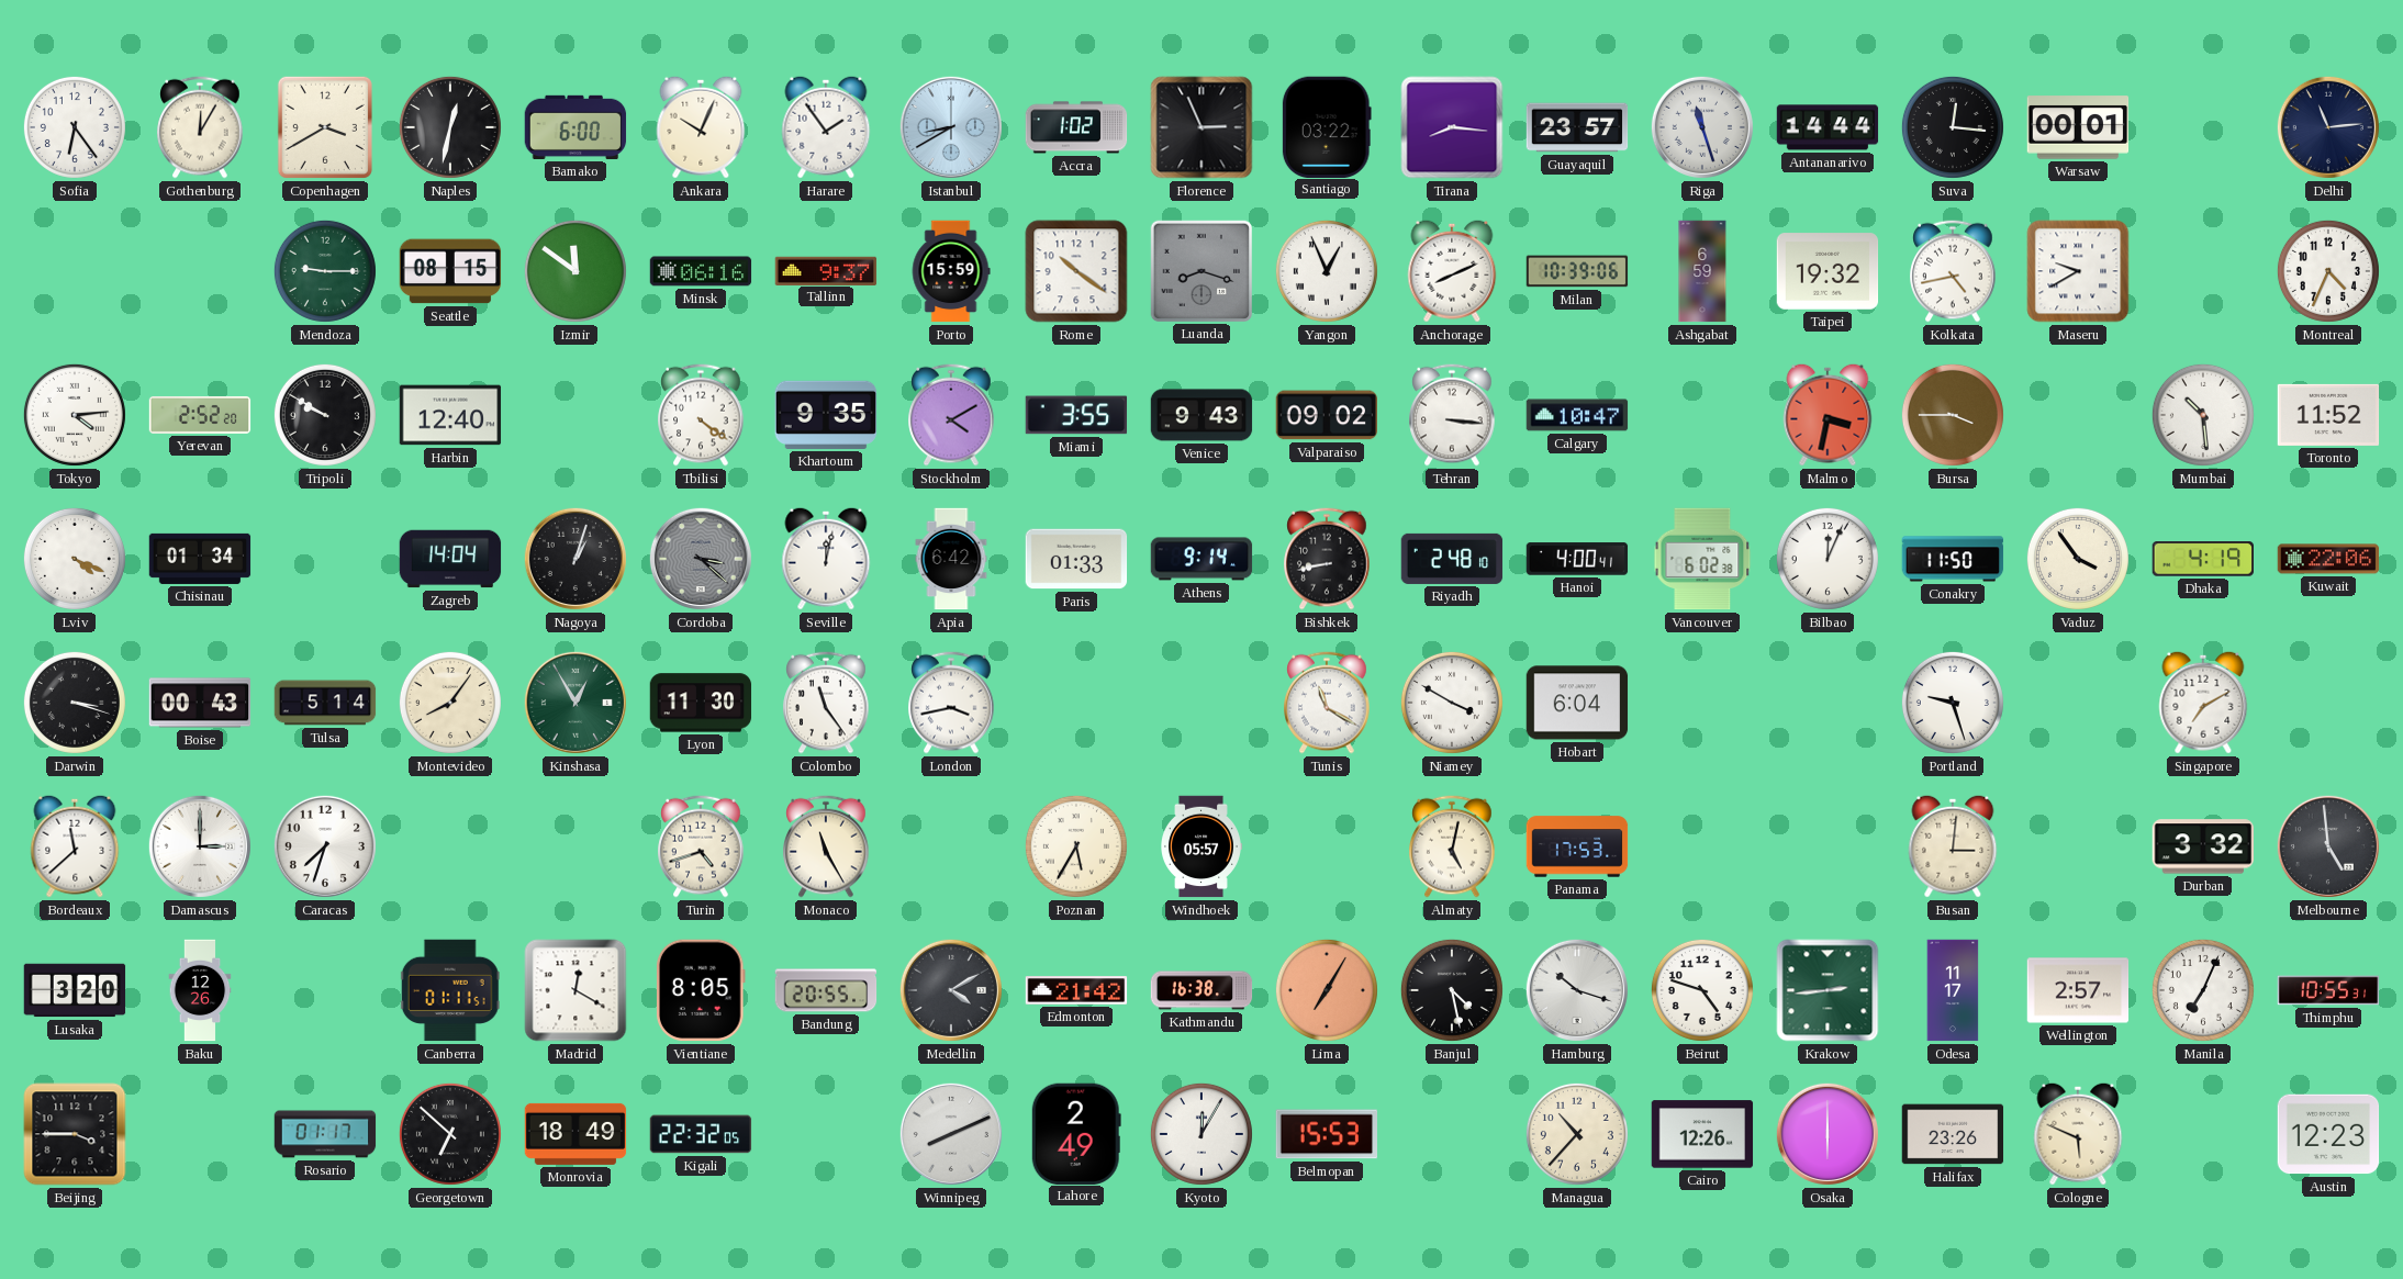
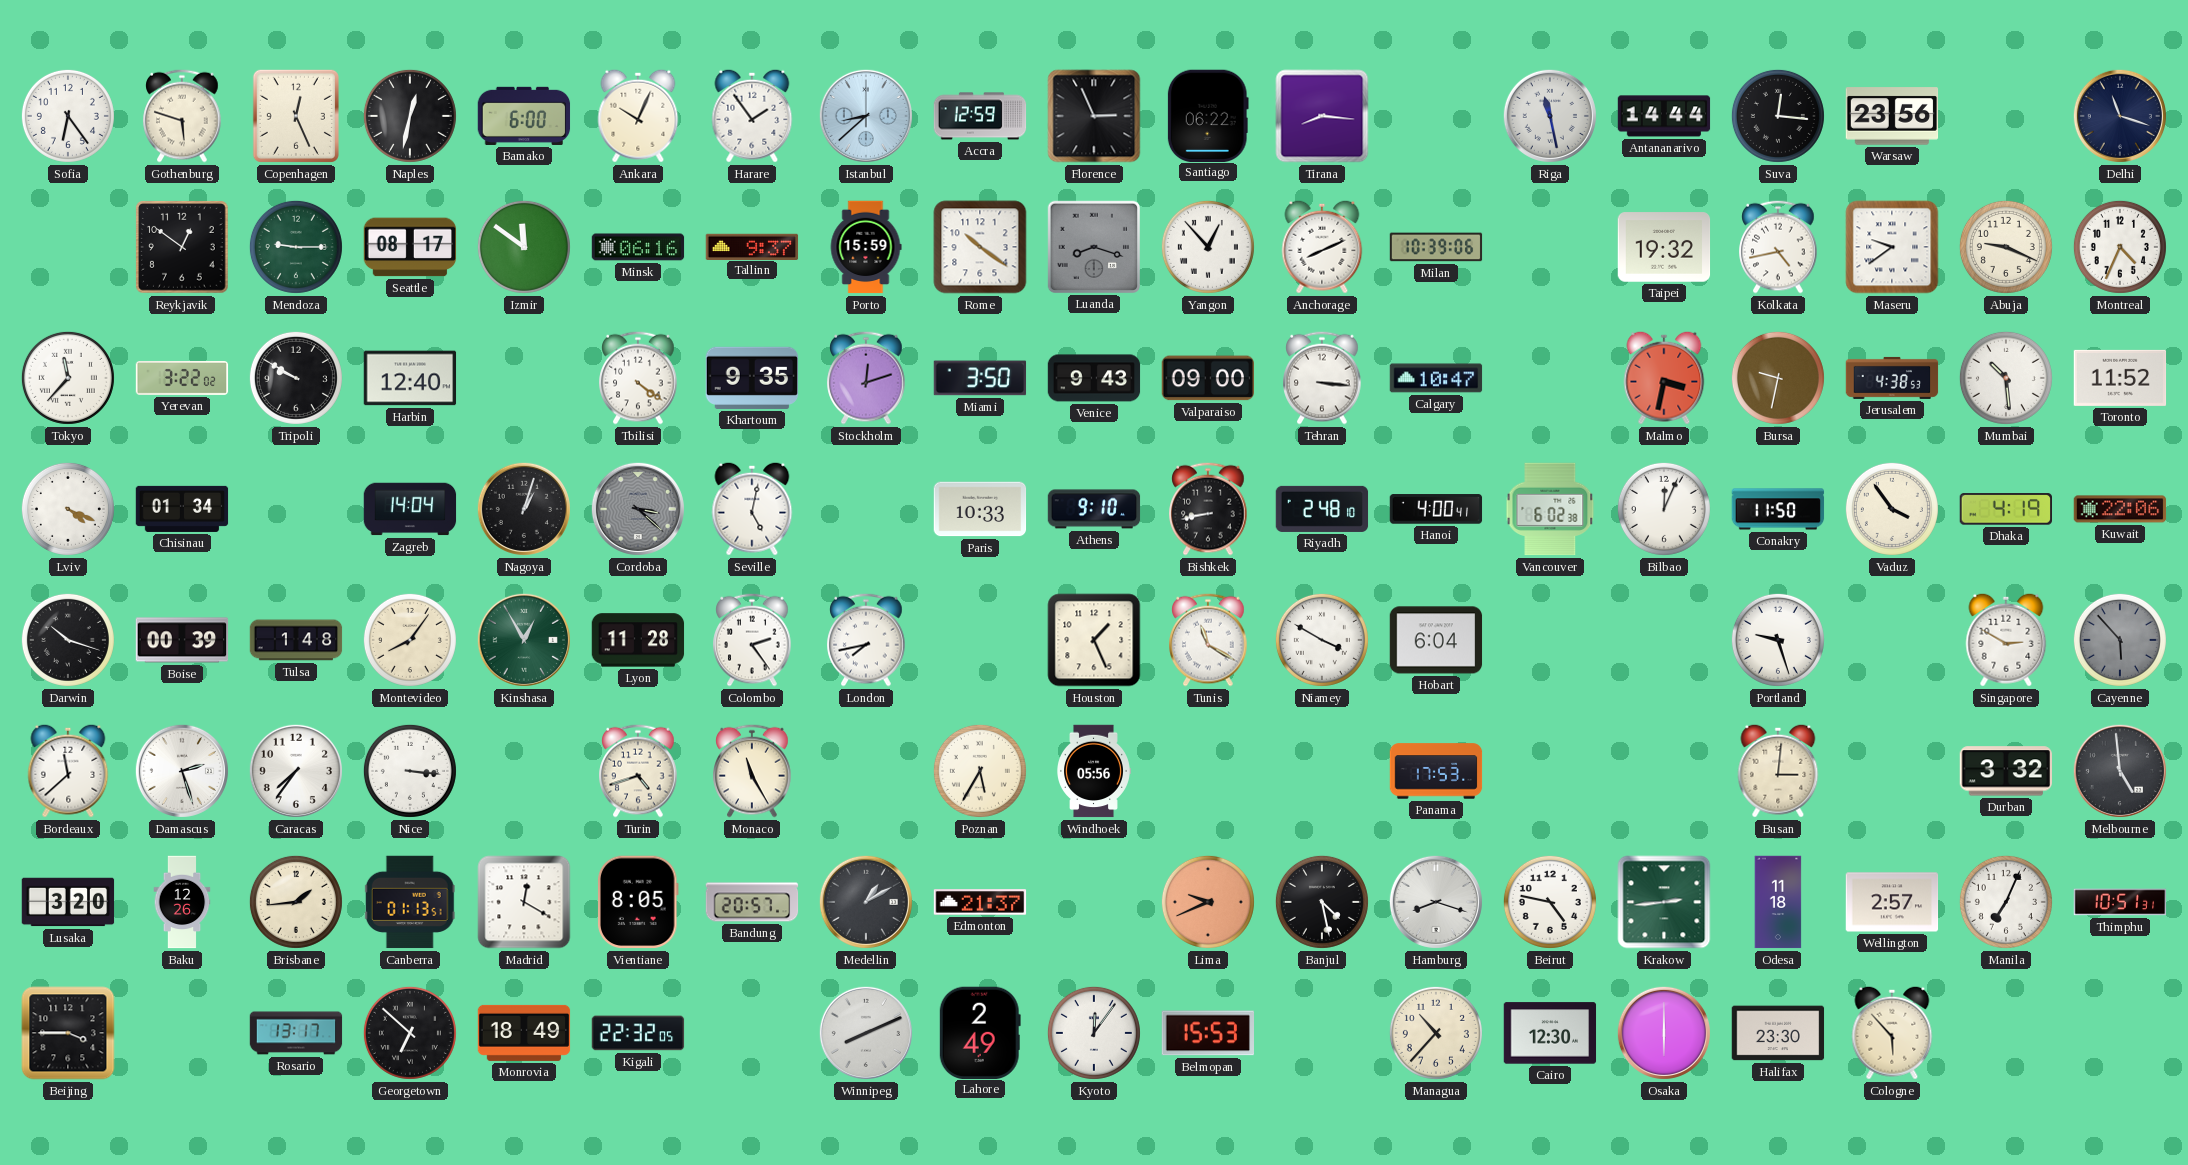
Gothenburg: 12:05 -> 5:48 (182, 116)
Copenhagen: 3:40 -> 12:26 (296, 116)
Istanbul: 8:40 -> 8:38 (866, 116)
Accra: 1:02 -> 12:59 (980, 116)
Santiago: 03:22 -> 06:22 (1208, 115)
Guayaquil: 23:57 -> none (1577, 127)
Riga: 11:27 -> 11:28 (1550, 116)
Warsaw: 00:01 -> 23:56 (1892, 116)
Delhi: 11:14 -> 11:18 (2120, 116)
Reykjavik: none -> 12:51 (183, 248)
Seattle: 08:15 -> 08:17 (410, 247)
Yangon: 12:56 -> 12:53 (1208, 247)
Ashgabat: 6:59 -> none (1702, 271)
Maseru: 9:40 -> 9:39 (1892, 247)
Abuja: none -> 9:19 (2006, 247)
Tokyo: 4:14 -> 11:37 (68, 378)
Yerevan: 2:52 -> 3:22 (182, 378)
Stockholm: 4:10 -> 12:12 (866, 378)
Miami: 3:55 -> 3:50 (980, 378)
Valparaiso: 09:02 -> 09:00 (1207, 378)
Bursa: 3:45 -> 9:32 (1778, 378)
Jerusalem: none -> 4:38 (1892, 378)
Seville: 12:02 -> 5:02 (752, 509)
Apia: 6:42 -> none (951, 559)
Paris: 01:33 -> 10:33 (980, 509)
Athens: 9:14 -> 9:10 (1094, 509)
Darwin: 3:18 -> 10:18 (68, 640)
Boise: 00:43 -> 00:39 (182, 640)
Tulsa: 5:14 -> 1:48 (296, 640)
Lyon: 11:30 -> 11:28 (638, 640)
Colombo: 11:24 -> 2:24 (752, 640)
London: 3:43 -> 7:43 (866, 640)
Houston: none -> 1:26 (1094, 640)
Singapore: 7:10 -> 2:50 (2006, 640)
Cayenne: none -> 5:53 (2120, 640)
Damascus: 3:00 -> 2:27 (182, 771)
Caracas: 7:33 -> 7:36 (296, 771)
Nice: none -> 3:16 (410, 771)
Windhoek: 05:57 -> 05:56 (1094, 771)
Almaty: 5:02 -> none (1452, 846)
Brisbane: none -> 1:44 (296, 902)
Canberra: 01:11 -> 01:13 (410, 902)
Bandung: 20:55 -> 20:57 (752, 902)
Medellin: 4:10 -> 1:10 (866, 902)
Edmonton: 21:42 -> 21:37 (980, 902)
Kathmandu: 16:38 -> none (1201, 990)
Lima: 7:05 -> 9:41 (1208, 902)
Hamburg: 10:18 -> 8:18 (1436, 902)
Beirut: 4:48 -> 4:47 (1550, 902)
Odesa: 11:17 -> 11:18 (1778, 902)
Thimphu: 10:55 -> 10:51 (2120, 902)
Rosario: 01:17 -> 13:17 (296, 1033)
Kyoto: 12:05 -> 12:06 (1094, 1033)
Cairo: 12:26 -> 12:30 (1550, 1033)
Halifax: 23:26 -> 23:30 (1778, 1033)
Cologne: 5:49 -> 5:53 (1892, 1033)
Austin: 12:23 -> none (2328, 1134)
